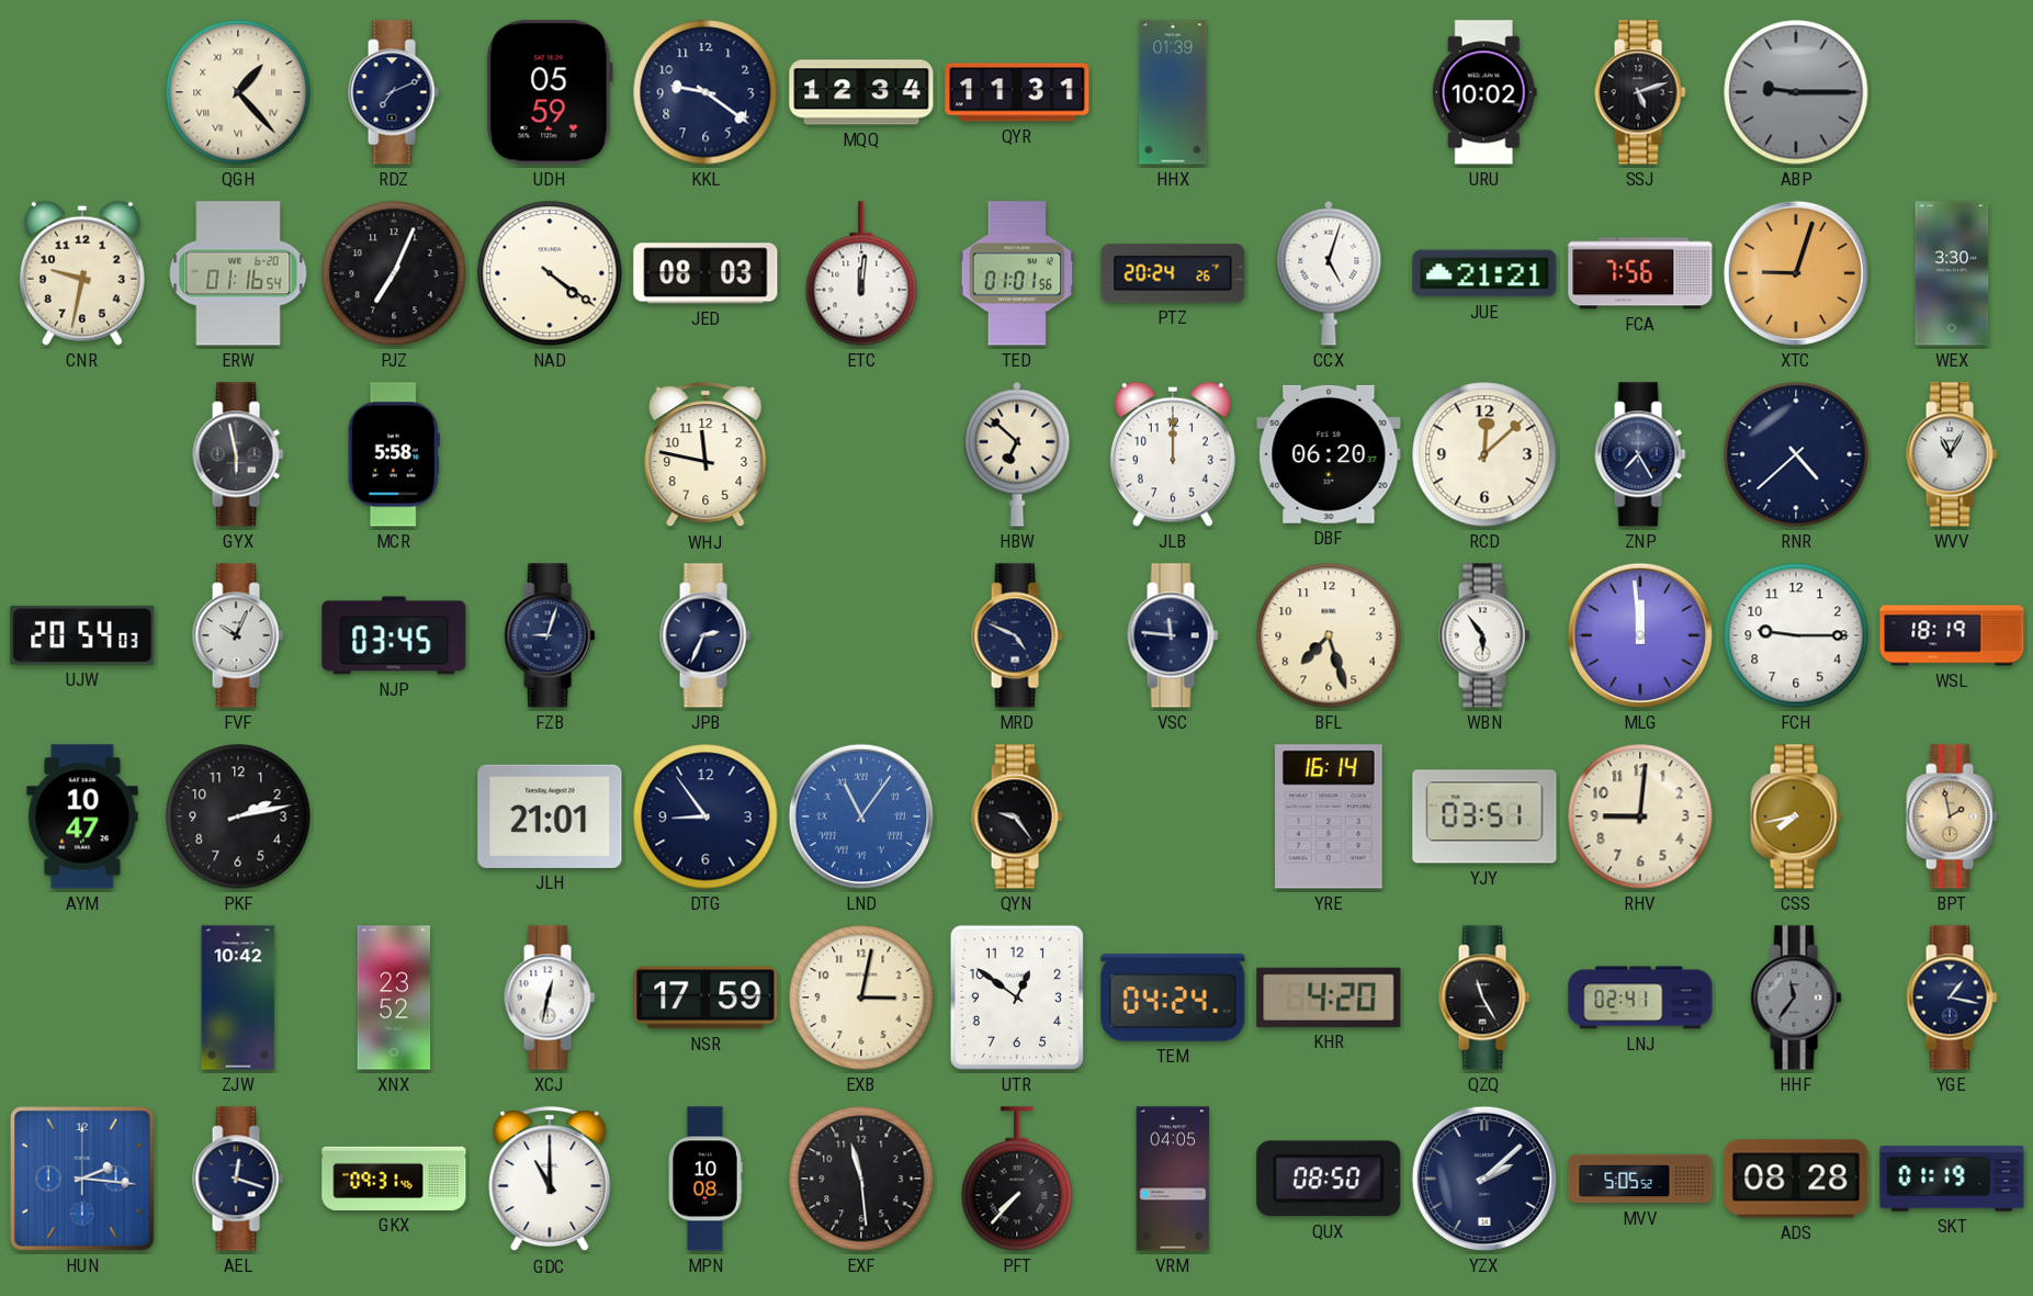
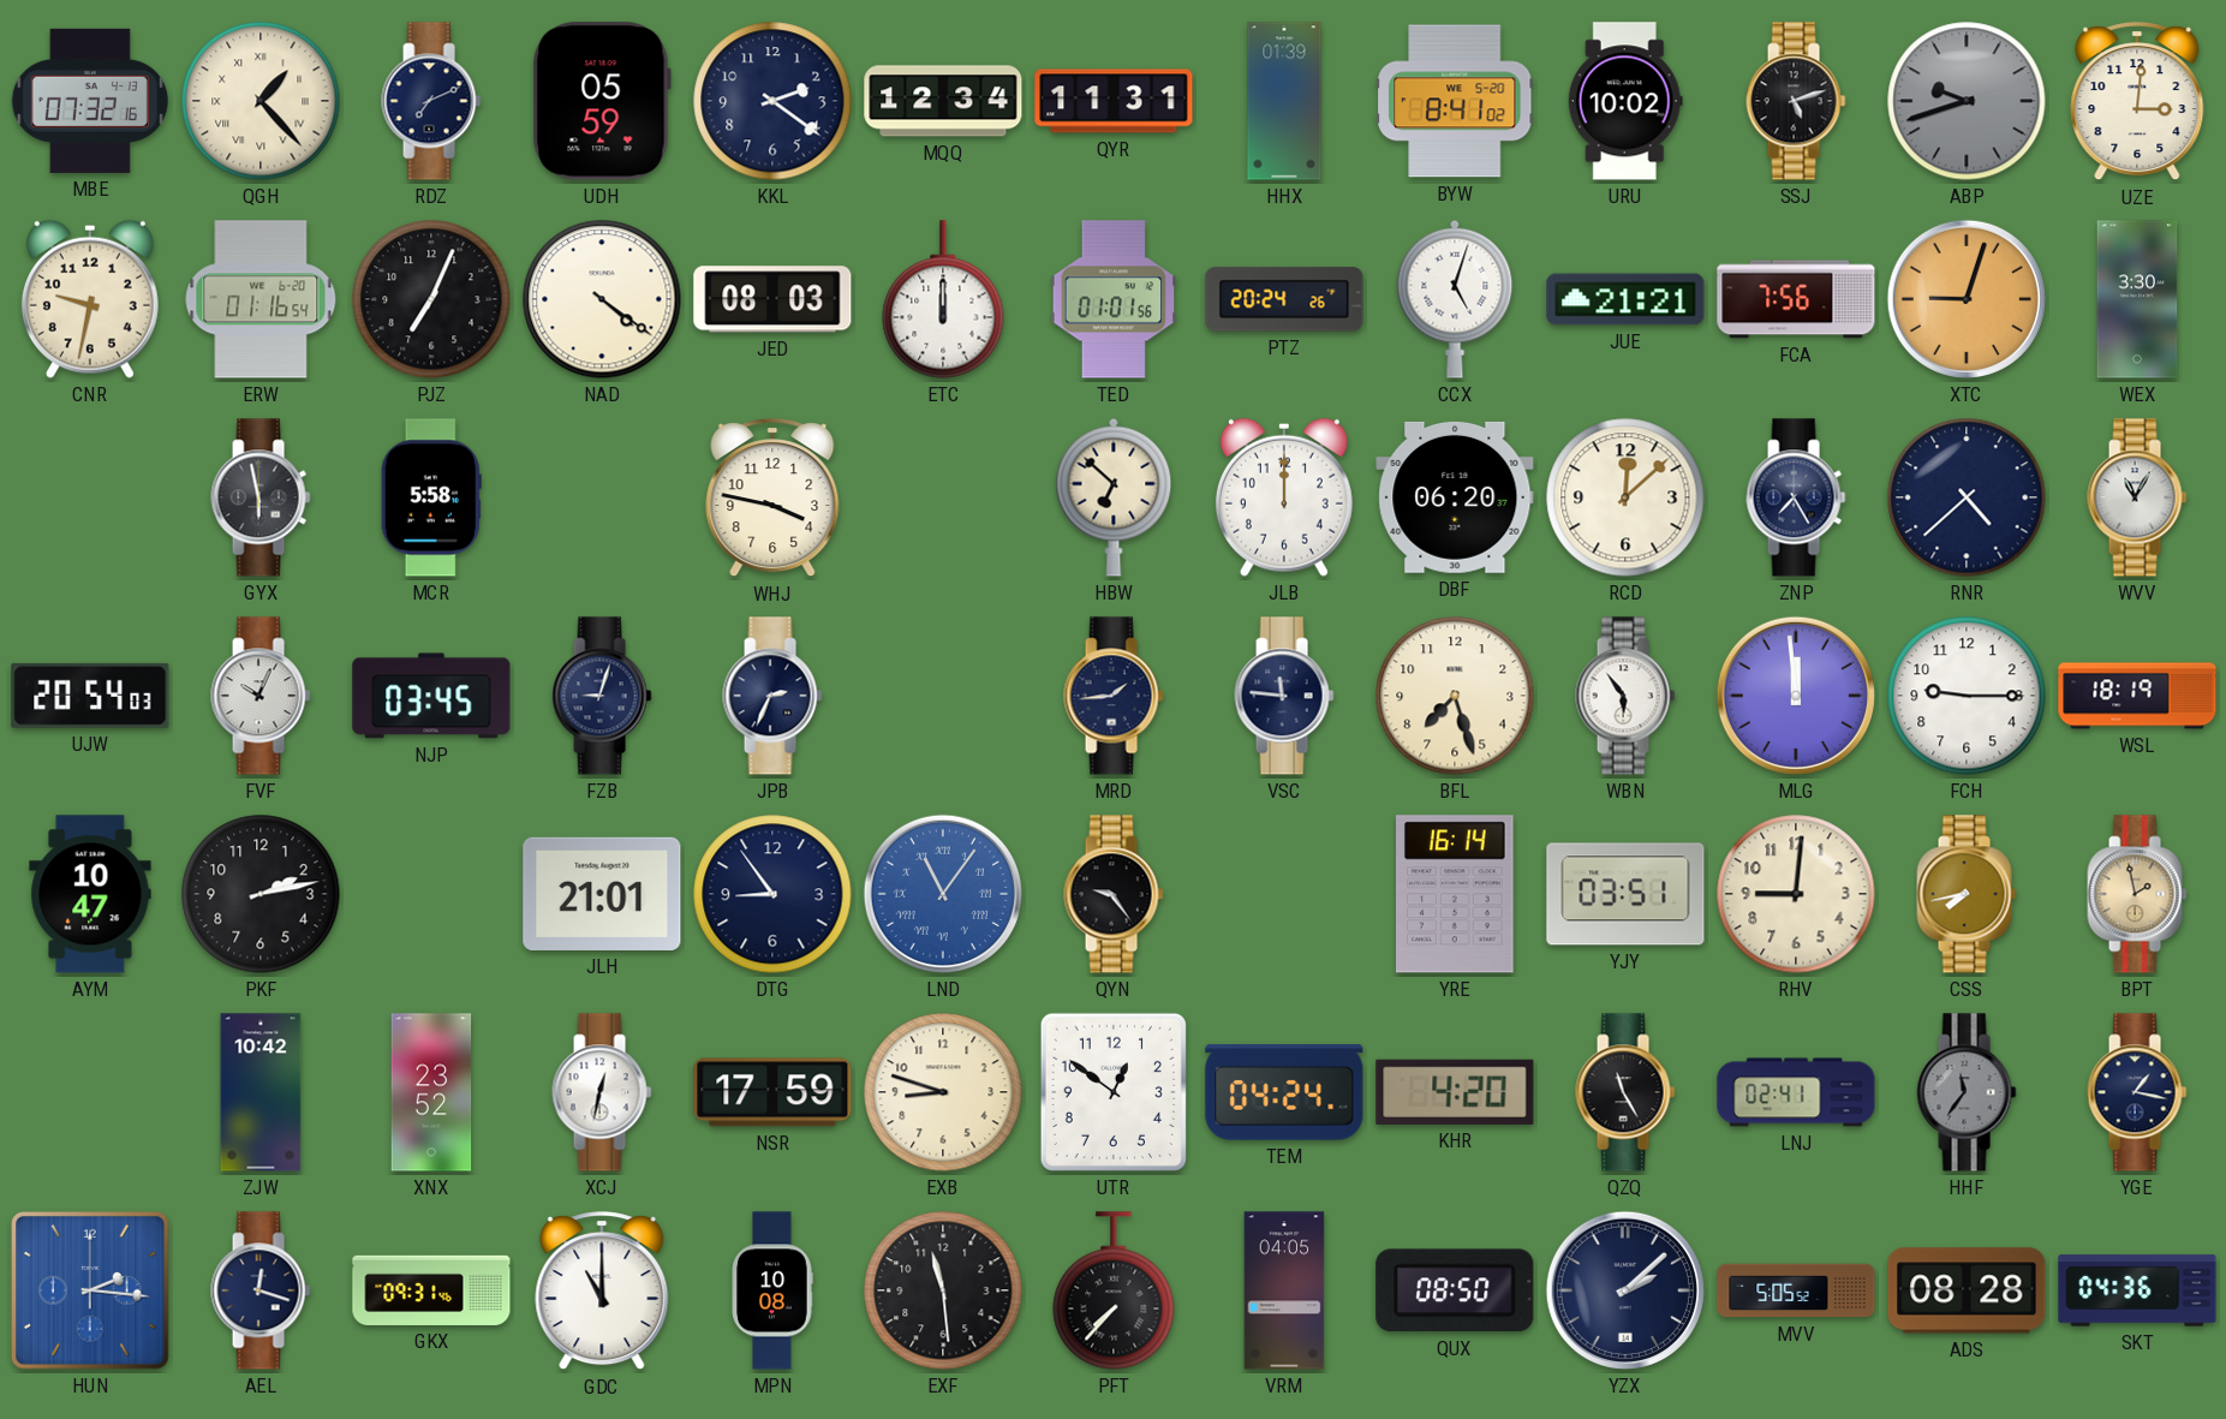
MBE: none -> 07:32 (90, 101)
KKL: 9:21 -> 2:21 (772, 101)
BYW: none -> 8:41 (1455, 101)
ABP: 9:15 -> 9:42 (1967, 101)
UZE: none -> 3:01 (2137, 102)
ETC: 12:01 -> 12:00 (943, 299)
WHJ: 11:47 -> 3:47 (772, 499)
MRD: 4:49 -> 1:44 (1114, 696)
EXB: 3:02 -> 8:48 (943, 1092)
SKT: 01:19 -> 04:36 (2137, 1290)
